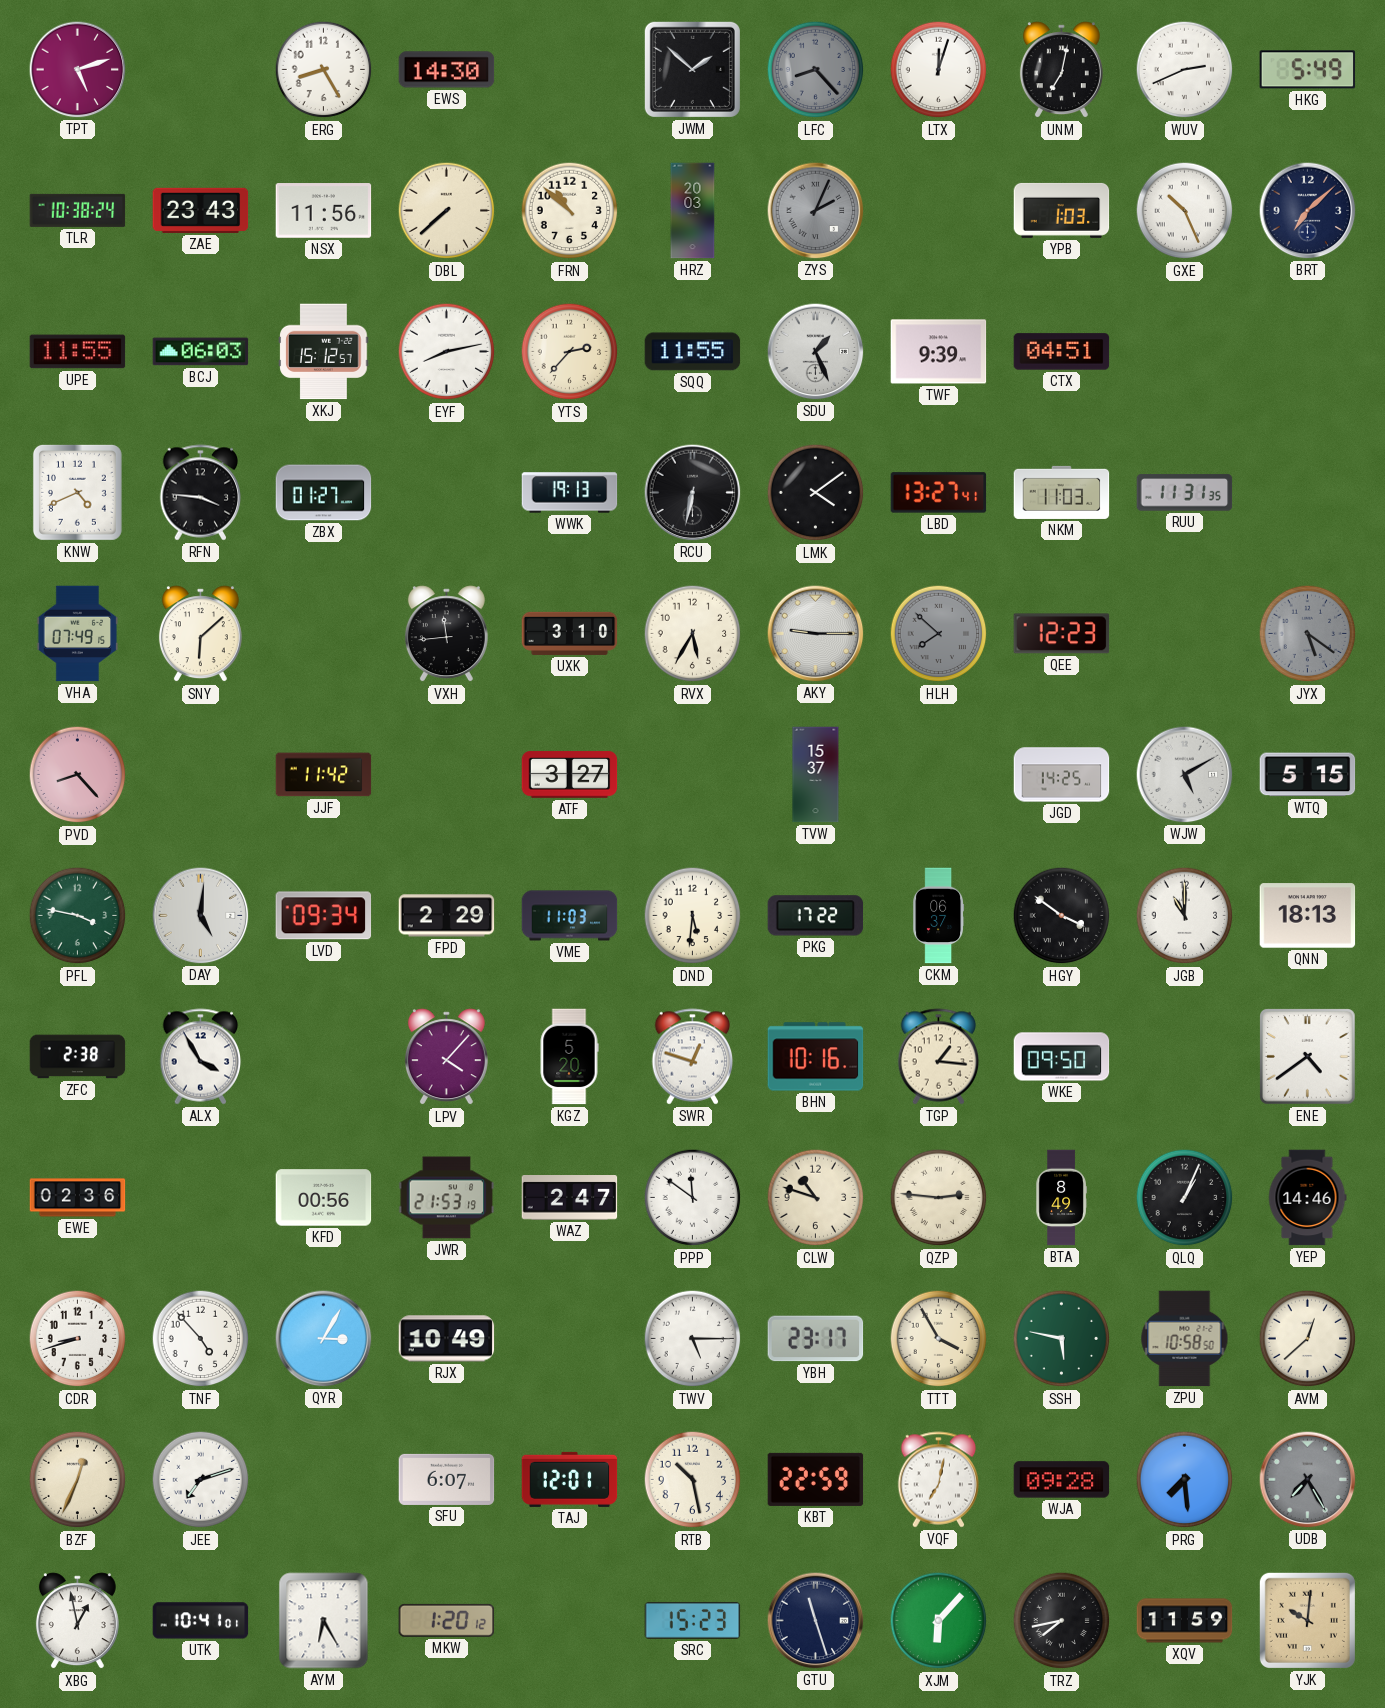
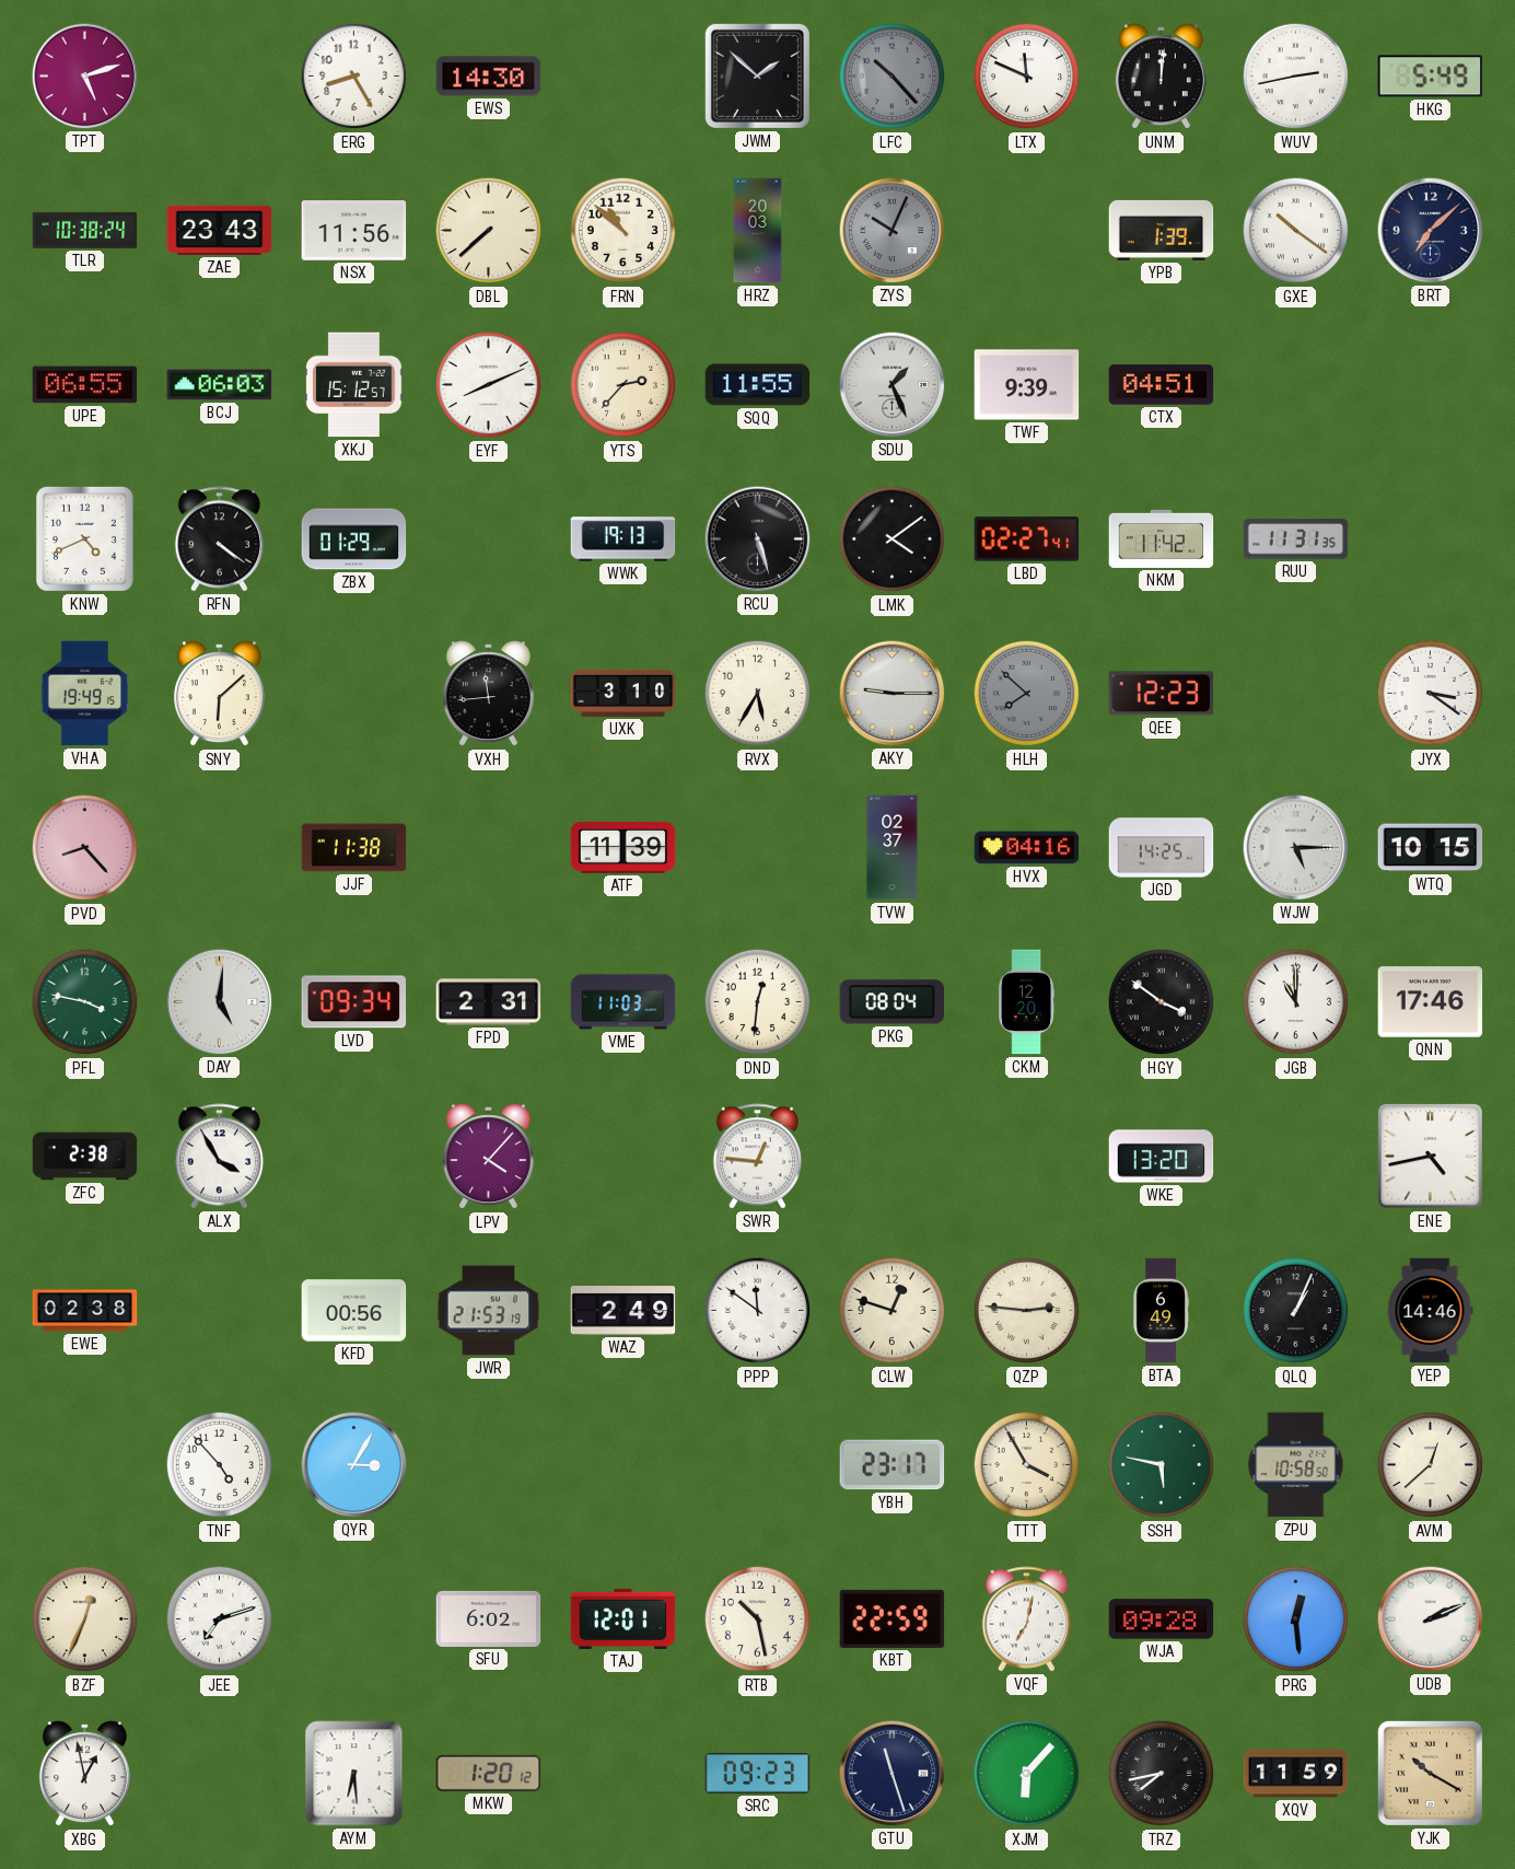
LFC: 8:23 -> 10:23 (893, 77)
LTX: 12:03 -> 11:49 (1027, 77)
UNM: 7:02 -> 12:01 (1161, 77)
WUV: 2:41 -> 2:43 (1296, 77)
ZYS: 2:04 -> 10:04 (893, 231)
YPB: 1:03 -> 1:39 (1162, 230)
GXE: 10:26 -> 10:21 (1296, 231)
UPE: 11:55 -> 06:55 (85, 385)
EYF: 8:13 -> 8:11 (489, 385)
RFN: 3:46 -> 4:21 (220, 539)
ZBX: 01:27 -> 01:29 (354, 539)
RCU: 6:32 -> 5:27 (758, 539)
LBD: 13:27 -> 02:27 (1027, 539)
NKM: 11:03 -> 11:42 (1162, 538)
VHA: 07:49 -> 19:49 (85, 694)
JYX: 5:21 -> 3:21 (1431, 694)
JYX dial: grey -> white (1431, 694)
JJF: 11:42 -> 11:38 (354, 848)
ATF: 3:27 -> 11:39 (624, 848)
TVW: 15:37 -> 02:37 (893, 848)
HVX: none -> 04:16 (1027, 848)
WJW: 5:10 -> 5:15 (1296, 848)
WTQ: 5:15 -> 10:15 (1431, 848)
FPD: 2:29 -> 2:31 (489, 1002)
DND: 5:31 -> 12:31 (758, 1002)
PKG: 17:22 -> 08:04 (893, 1002)
CKM: 06:37 -> 12:20 (1027, 1002)
QNN: 18:13 -> 17:46 (1431, 1002)
KGZ: 5:20 -> none (569, 1057)
SWR: 12:48 -> 12:46 (758, 1157)
BHN: 10:16 -> none (816, 1057)
TGP: 1:16 -> none (939, 1057)
WKE: 09:50 -> 13:20 (1162, 1157)
ENE: 4:39 -> 4:43 (1431, 1157)
EWE: 02:36 -> 02:38 (85, 1311)
WAZ: 2:47 -> 2:49 (624, 1311)
CLW: 10:48 -> 12:48 (893, 1311)
BTA: 8:49 -> 6:49 (1161, 1311)
CDR: 8:42 -> none (78, 1339)
RJX: 10:49 -> none (447, 1339)
TWV: 5:15 -> none (693, 1339)
SFU: 6:07 -> 6:02 (489, 1618)
PRG: 7:29 -> 12:29 (1296, 1620)
UDB: 7:25 -> 2:11 (1431, 1620)
UDB dial: grey -> white (1431, 1620)
UTK: 10:41 -> none (201, 1621)
AYM: 6:25 -> 6:29 (354, 1774)
SRC: 15:23 -> 09:23 (758, 1773)
YJK: 10:01 -> 10:20 (1430, 1773)
